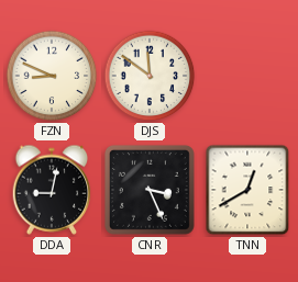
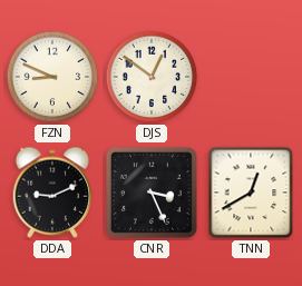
DJS: 11:51 -> 12:51 (152, 77)
DDA: 9:02 -> 9:11 (52, 193)
